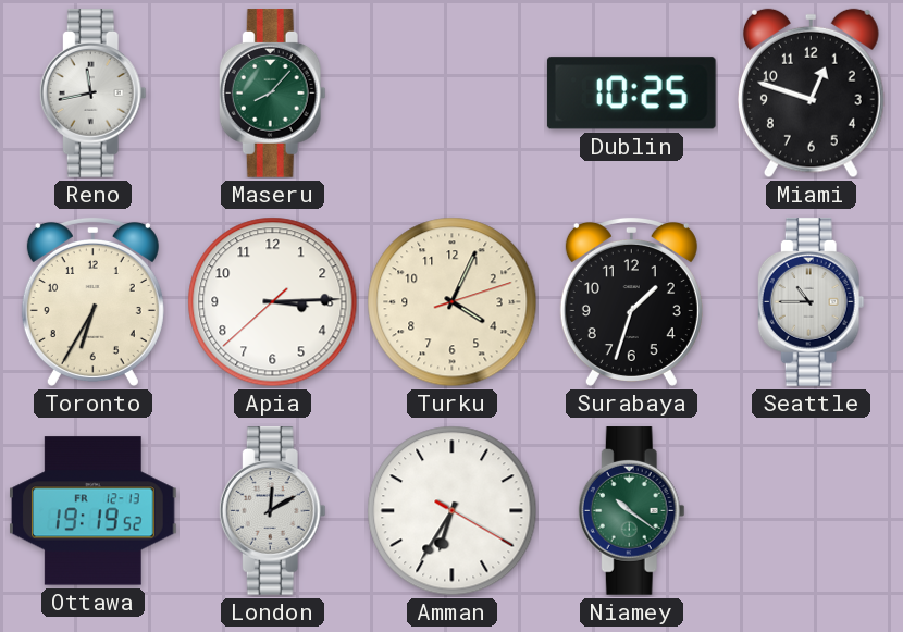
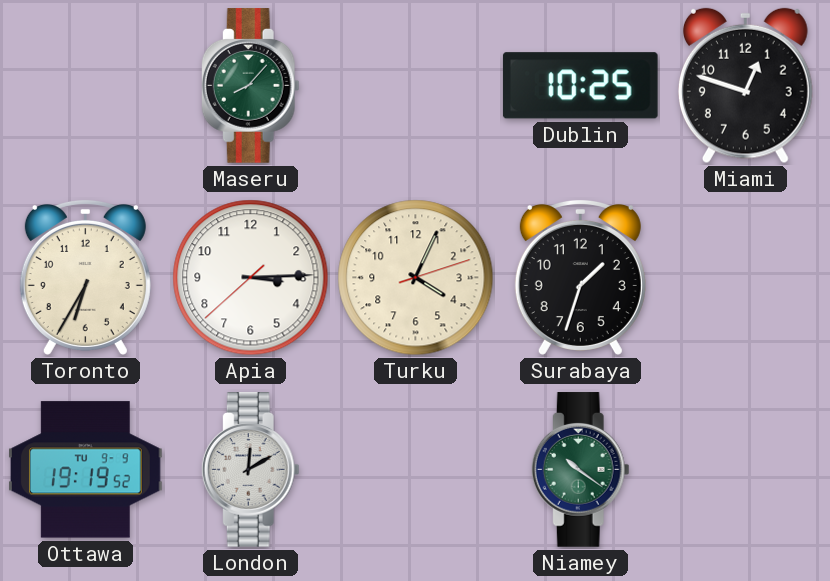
Reno: 11:43 -> none (92, 94)
Seattle: 10:45 -> none (811, 302)
Ottawa date: FR 12-13 -> TU 9-9 (86, 470)
Amman: 6:35 -> none (453, 511)
